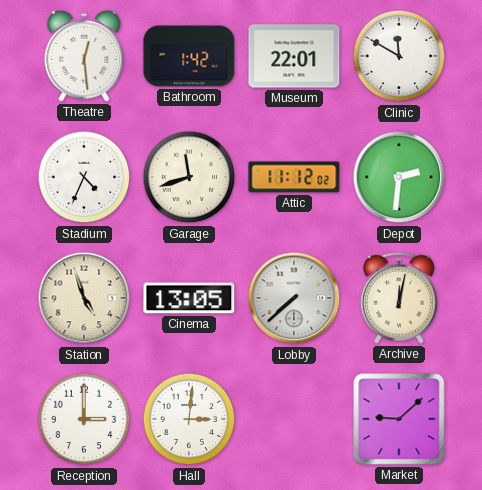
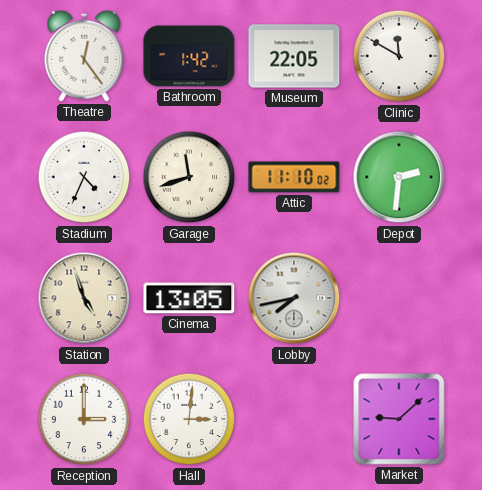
Theatre: 12:29 -> 12:24 (84, 56)
Museum: 22:01 -> 22:05 (294, 56)
Attic: 11:12 -> 11:10 (294, 177)
Lobby: 7:38 -> 7:43 (294, 298)
Archive: 12:02 -> none (400, 298)
